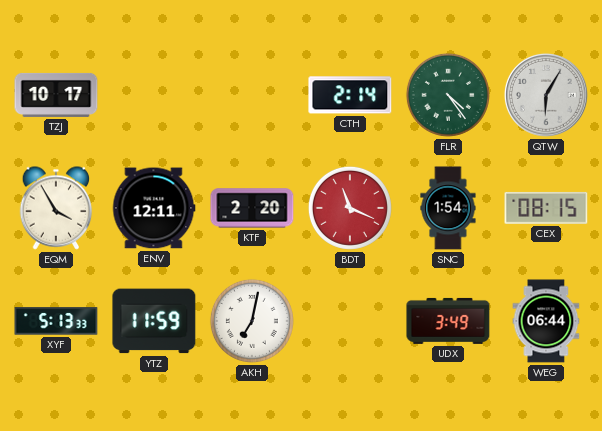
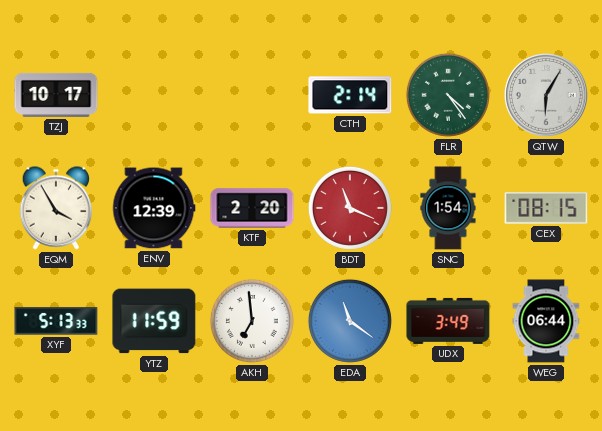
ENV: 12:11 -> 12:39 (154, 208)
AKH: 7:02 -> 6:59 (252, 321)
EDA: none -> 11:21 (350, 321)
